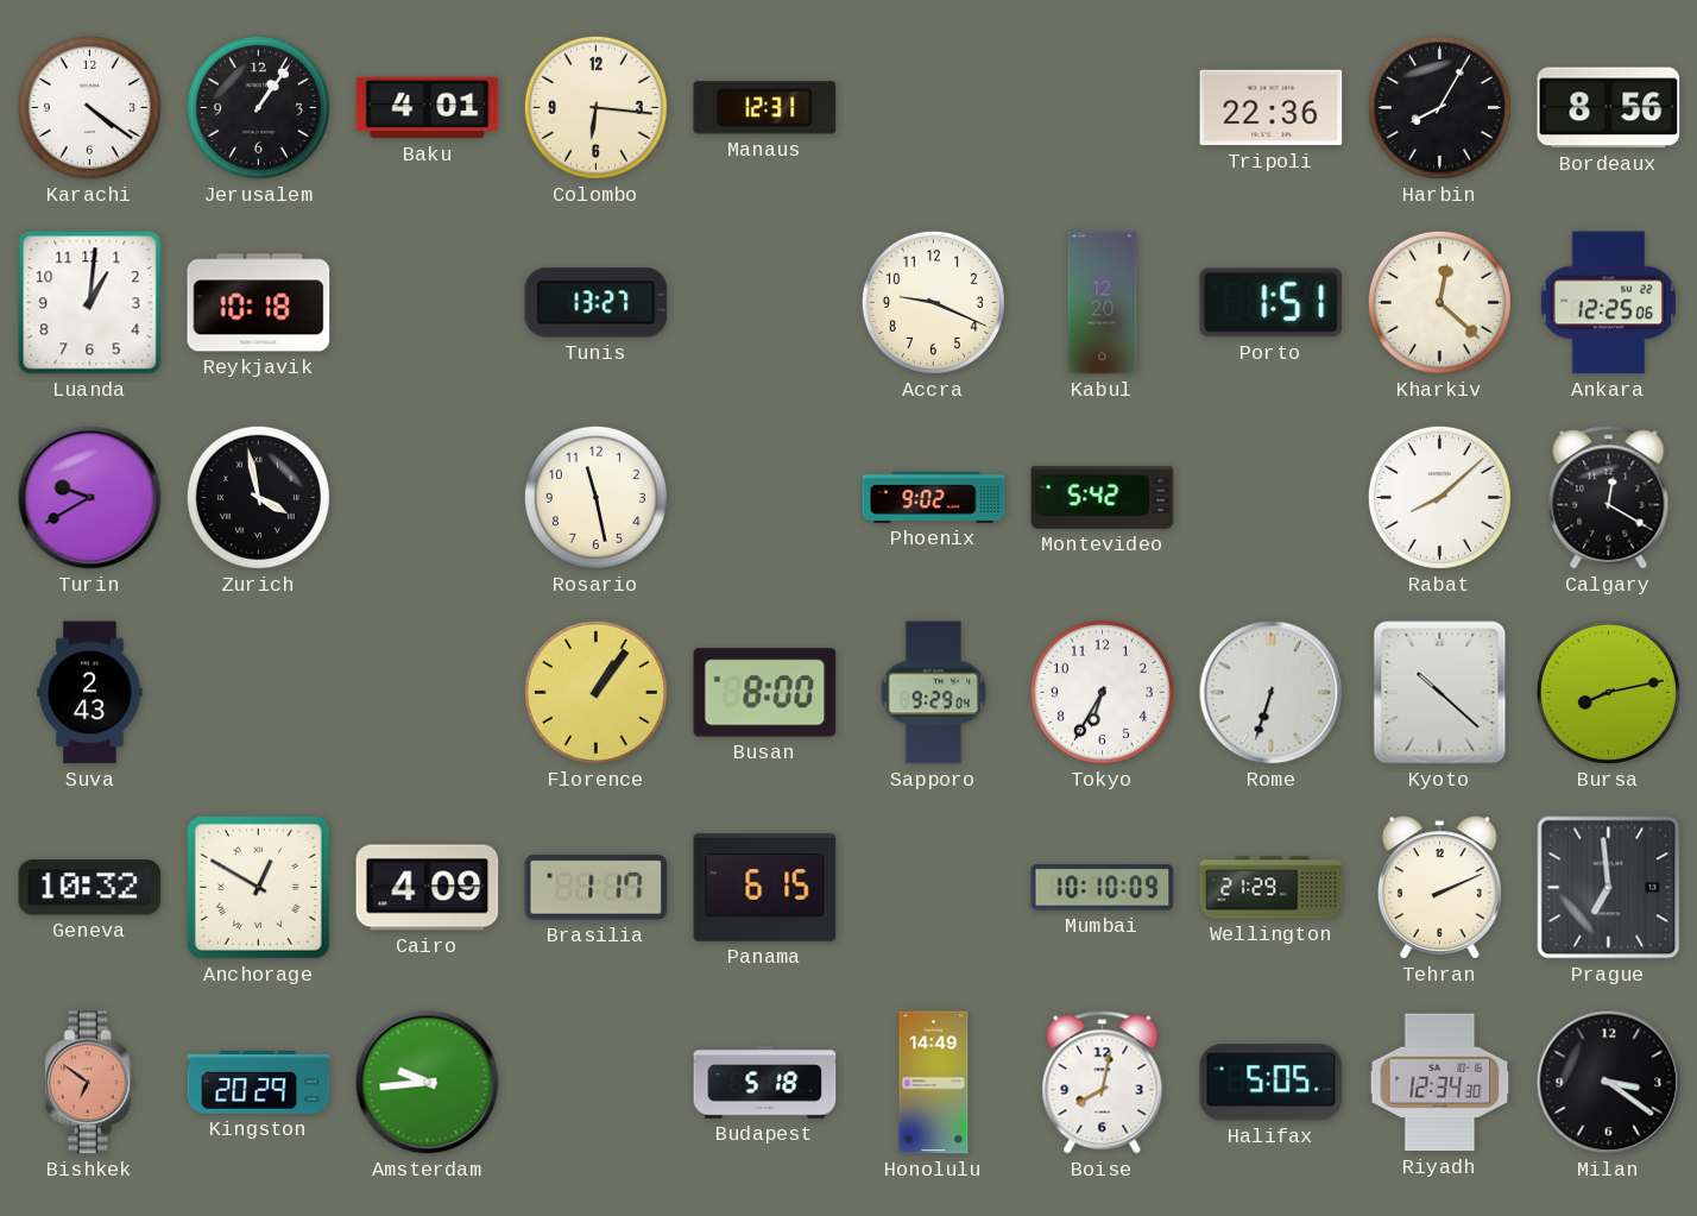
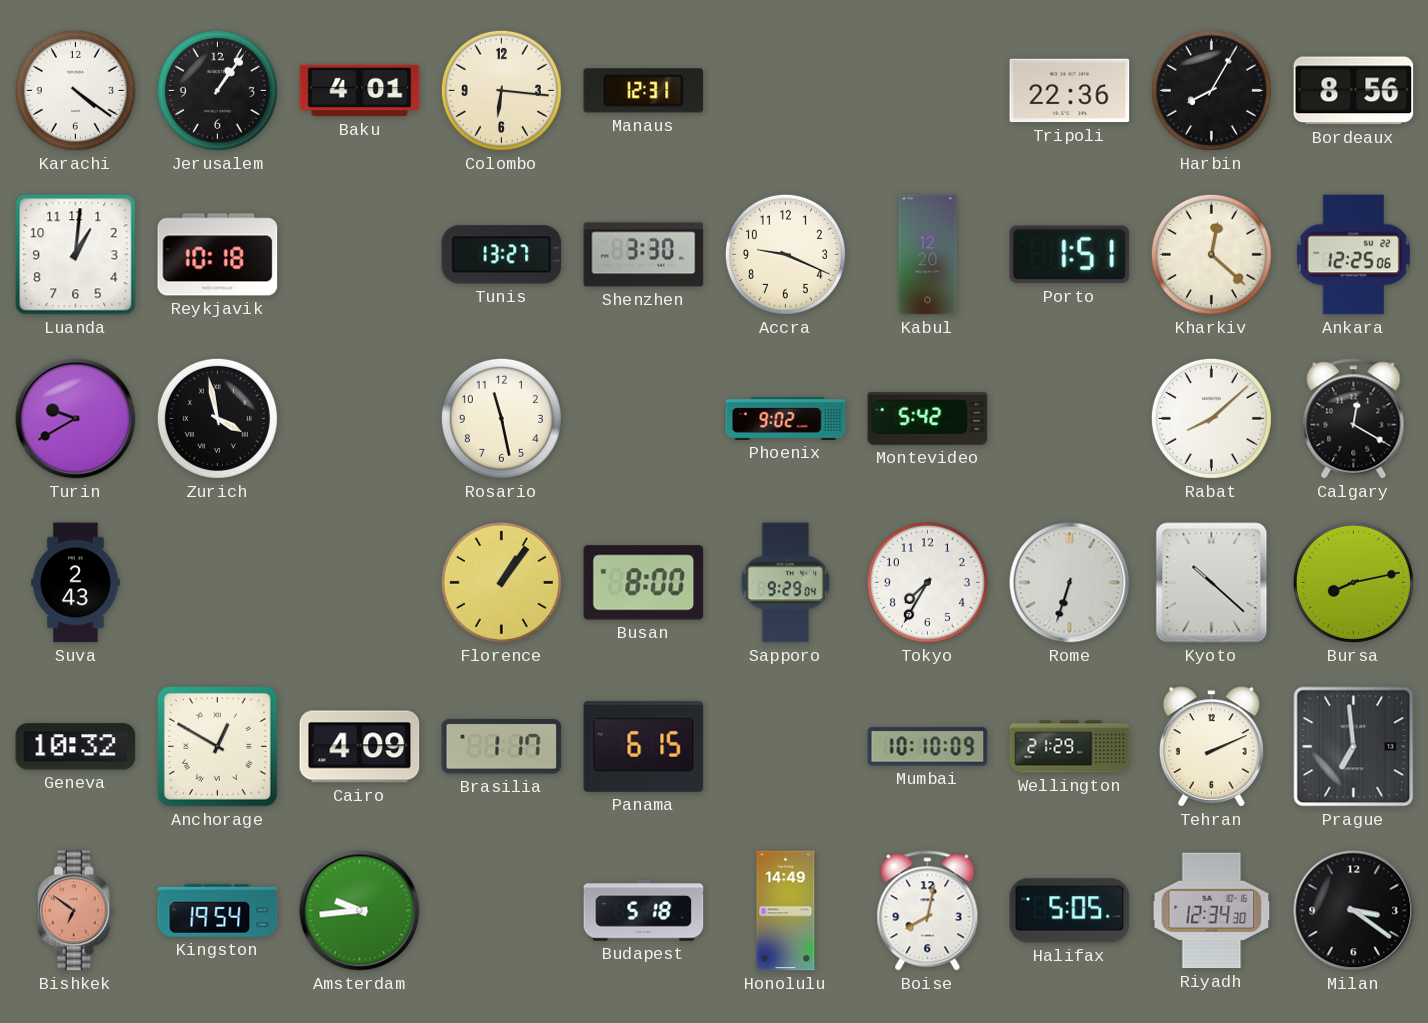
Shenzhen: none -> 3:30 (644, 255)
Tokyo: 6:35 -> 7:35 (927, 582)
Kingston: 20:29 -> 19:54 (218, 911)
